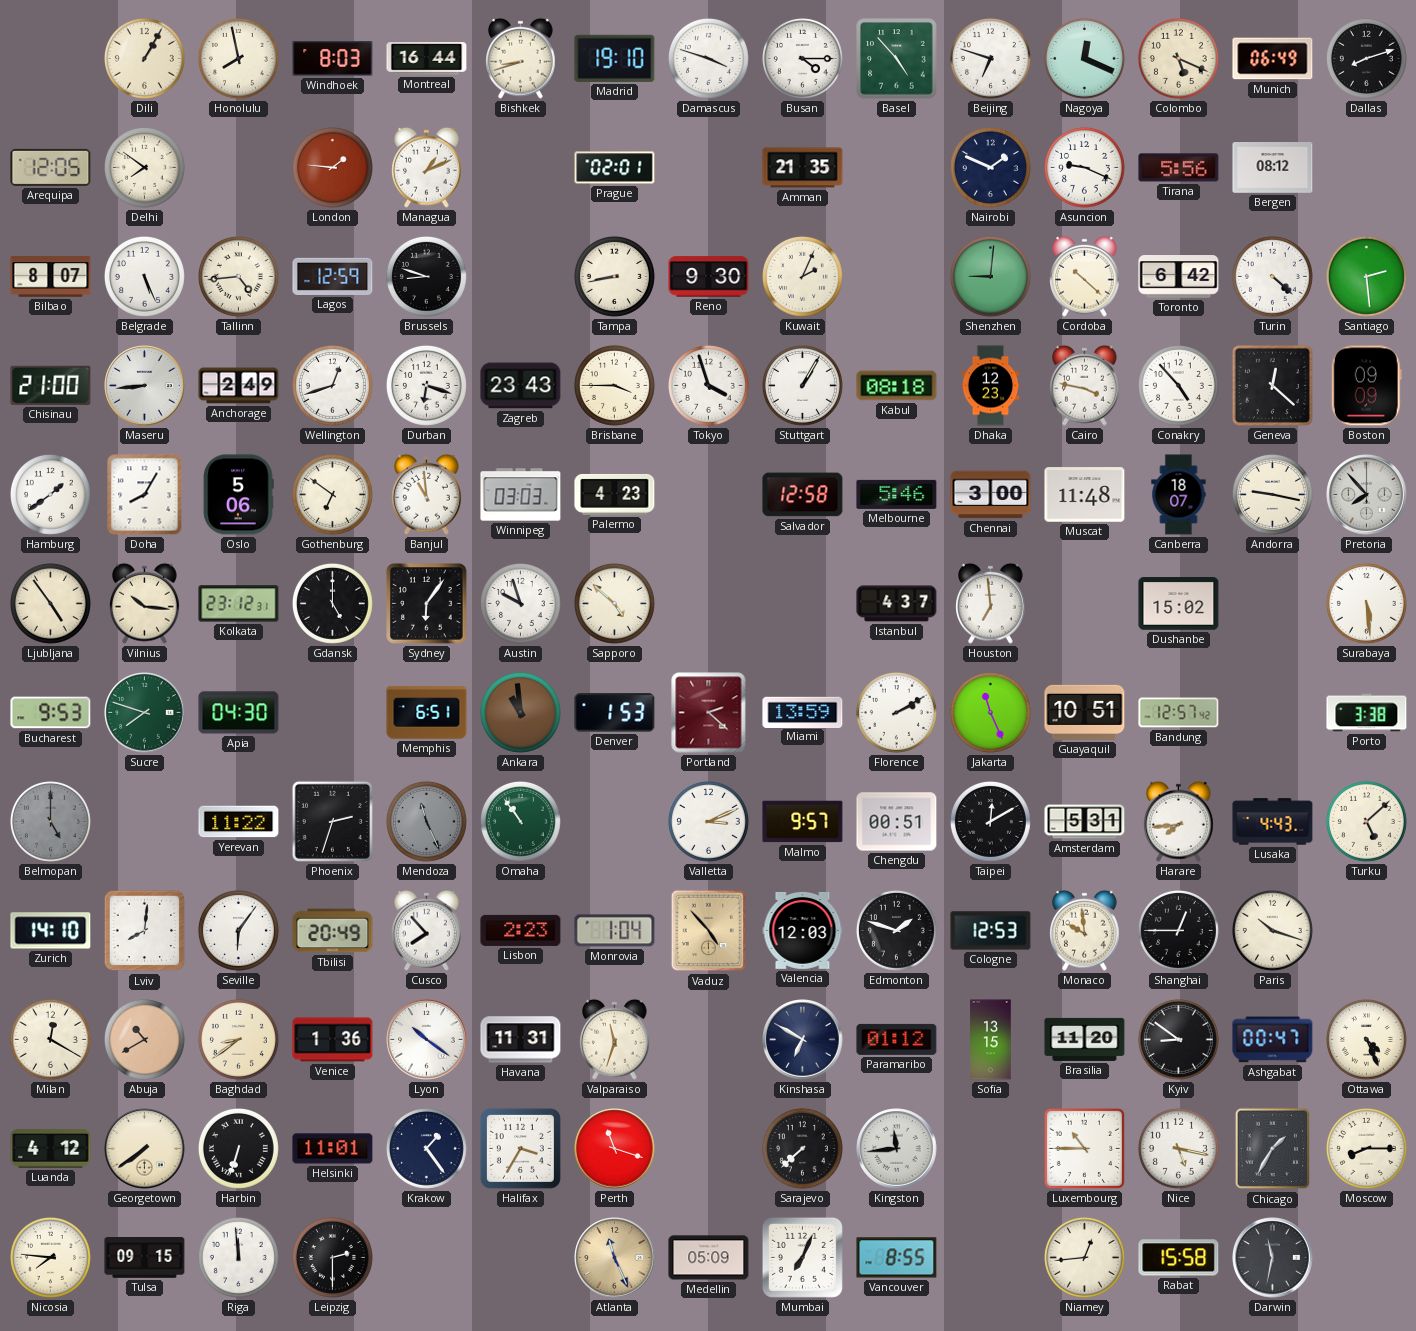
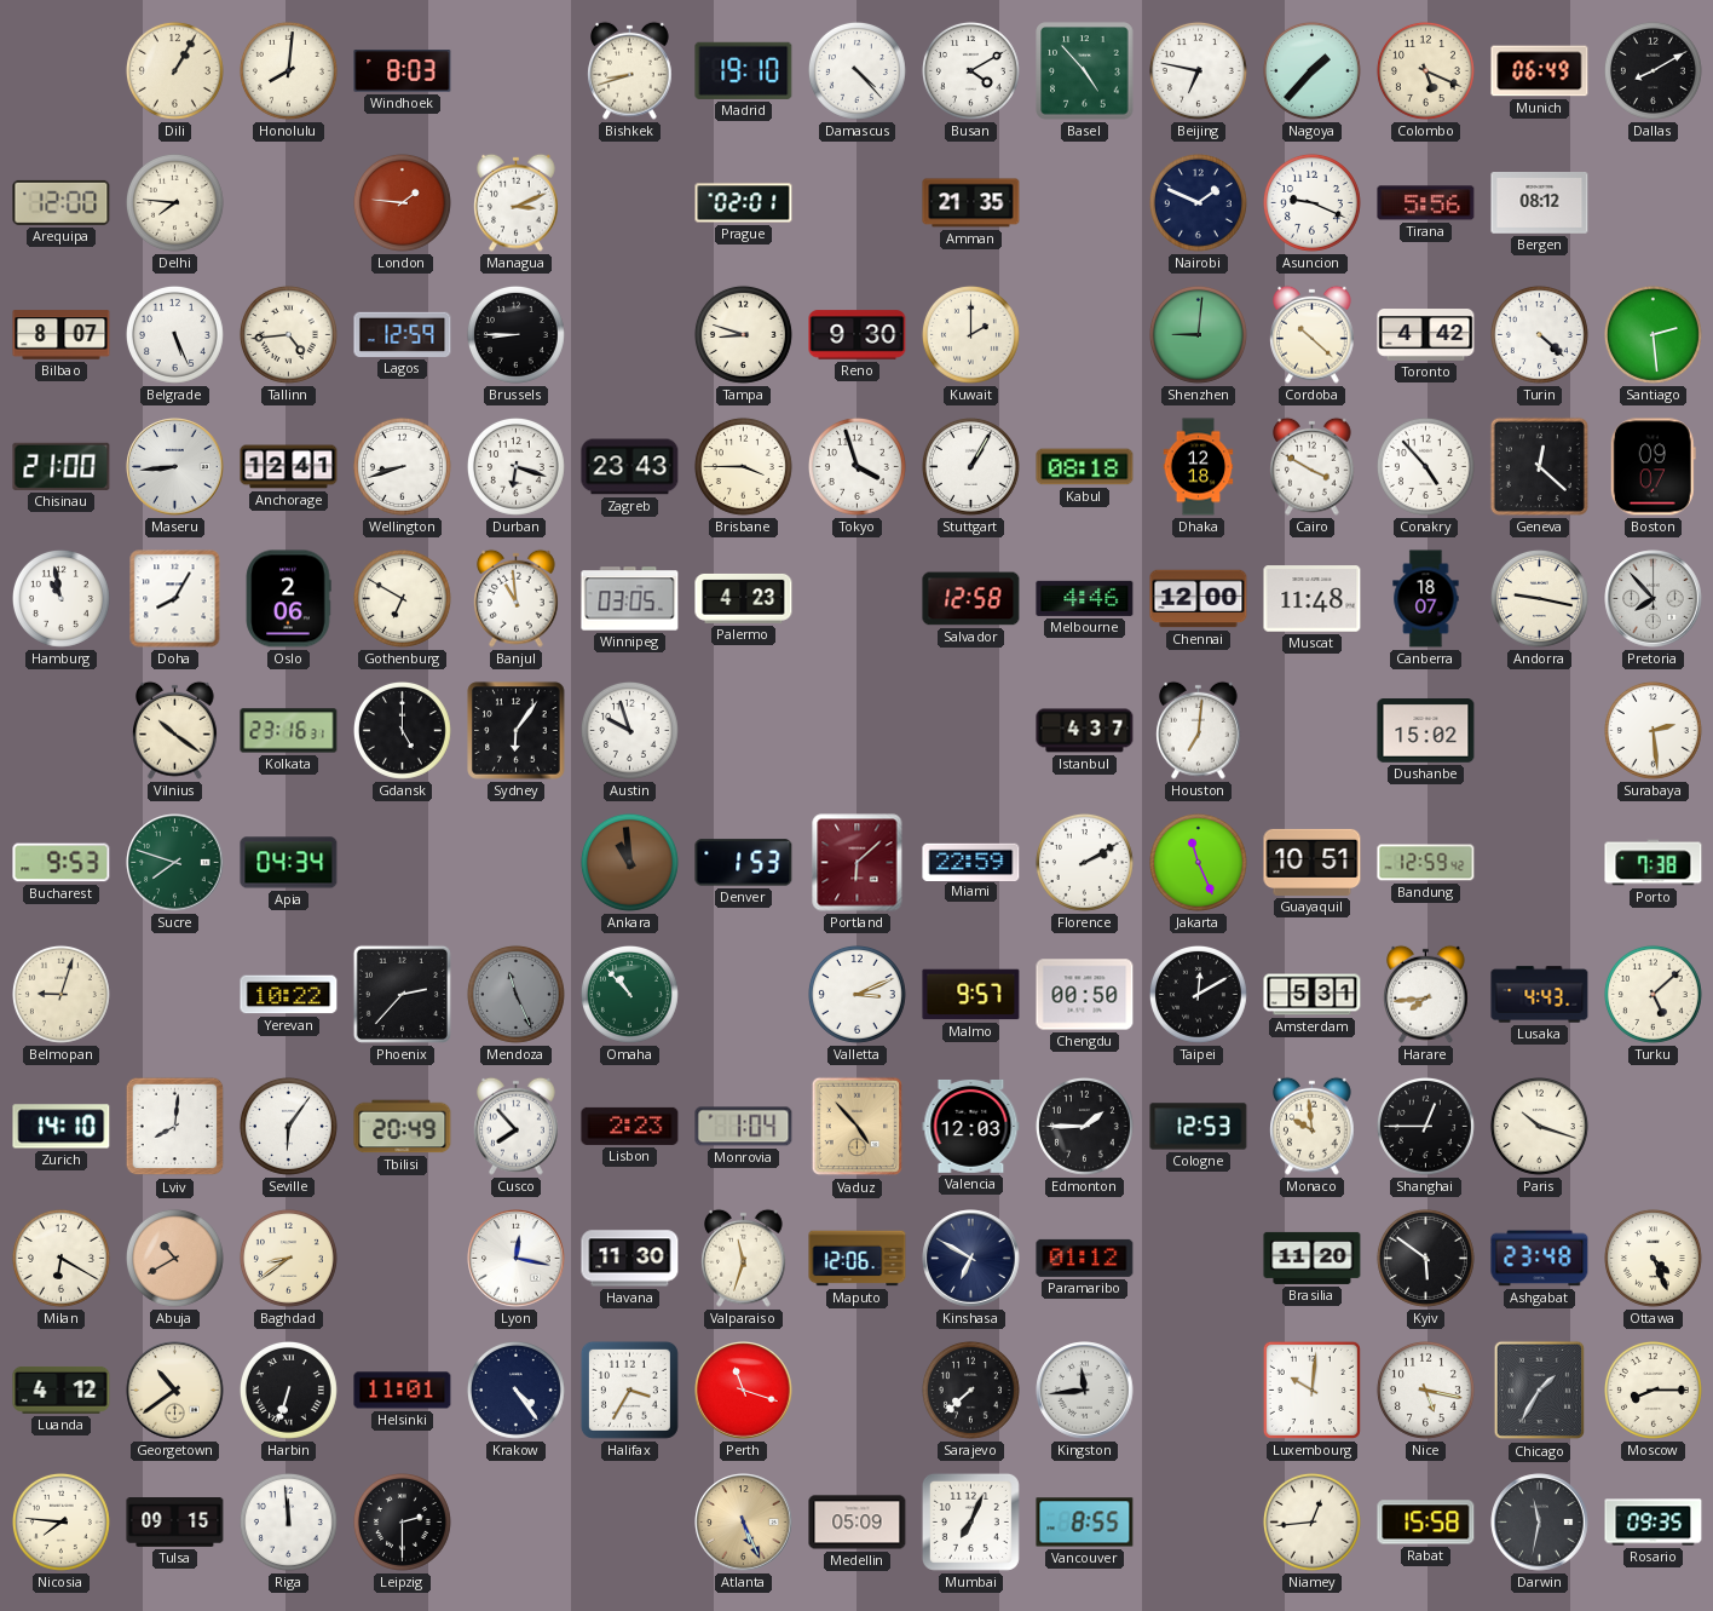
Honolulu: 7:58 -> 8:01 (288, 70)
Montreal: 16:44 -> none (427, 59)
Damascus: 3:48 -> 4:23 (856, 70)
Busan: 4:15 -> 4:10 (970, 70)
Beijing: 6:48 -> 6:47 (1198, 70)
Nagoya: 12:19 -> 1:37 (1311, 70)
Dallas: 8:12 -> 8:10 (1653, 70)
Arequipa: 12:05 -> 12:00 (62, 202)
Delhi: 7:51 -> 7:46 (174, 202)
Managua: 1:11 -> 3:11 (517, 202)
Brussels: 8:48 -> 8:45 (515, 334)
Tampa: 8:43 -> 8:48 (743, 334)
Kuwait: 2:04 -> 2:00 (970, 334)
Toronto: 6:42 -> 4:42 (1426, 335)
Anchorage: 2:49 -> 12:41 (289, 467)
Wellington: 12:42 -> 8:42 (402, 466)
Dhaka: 12:23 -> 12:18 (1199, 467)
Cairo: 3:47 -> 3:50 (1313, 466)
Boston: 09:09 -> 09:07 (1653, 467)
Hamburg: 1:39 -> 10:58 (60, 598)
Oslo: 5:06 -> 2:06 (288, 599)
Gothenburg: 6:51 -> 6:50 (402, 598)
Winnipeg: 03:03 -> 03:05 (630, 599)
Melbourne: 5:46 -> 4:46 (1085, 598)
Chennai: 3:00 -> 12:00 (1199, 599)
Ljubljana: 4:54 -> none (50, 603)
Vilnius: 10:16 -> 10:21 (175, 730)
Kolkata: 23:12 -> 23:16 (289, 731)
Sapporo: 4:52 -> none (614, 603)
Houston: 6:59 -> 7:01 (1199, 730)
Surabaya: 5:29 -> 2:29 (1653, 730)
Apia: 04:30 -> 04:34 (289, 863)
Memphis: 6:51 -> none (427, 713)
Portland: 2:22 -> 6:08 (858, 863)
Miami: 13:59 -> 22:59 (971, 862)
Bandung: 12:57 -> 12:59 (1426, 863)
Porto: 3:38 -> 7:38 (1654, 863)
Belmopan: 5:00 -> 9:03 (60, 994)
Belmopan dial: grey -> cream (60, 994)
Yerevan: 11:22 -> 10:22 (289, 995)
Phoenix: 2:33 -> 2:37 (402, 994)
Omaha: 10:54 -> 10:53 (629, 994)
Chengdu: 00:51 -> 00:50 (1085, 995)
Edmonton: 1:48 -> 1:45 (1084, 1126)
Milan: 12:20 -> 6:20 (60, 1258)
Venice: 1:36 -> none (333, 1040)
Lyon: 10:21 -> 12:17 (517, 1259)
Havana: 11:31 -> 11:30 (630, 1259)
Maputo: none -> 12:06 (858, 1259)
Sofia: 13:15 -> none (991, 1040)
Kyiv: 8:51 -> 5:51 (1425, 1258)
Ashgabat: 00:47 -> 23:48 (1540, 1259)
Georgetown: 7:39 -> 10:39 (175, 1391)
Krakow: 1:24 -> 4:24 (515, 1390)
Luxembourg: 10:45 -> 10:01 (1311, 1390)
Atlanta: 11:26 -> 5:26 (744, 1523)
Rosario: none -> 09:35 (1654, 1523)
